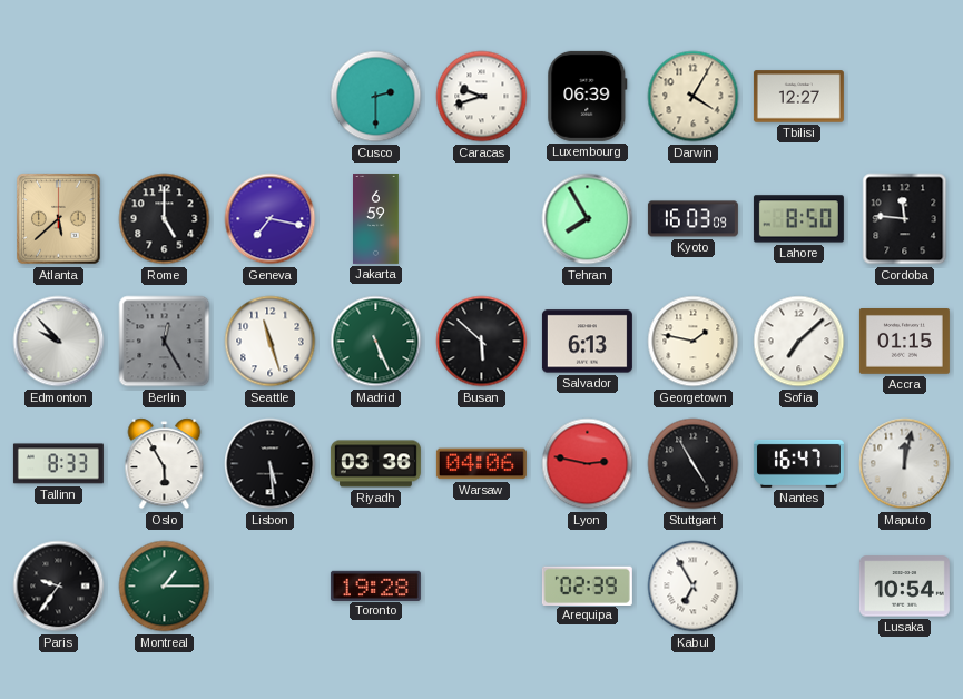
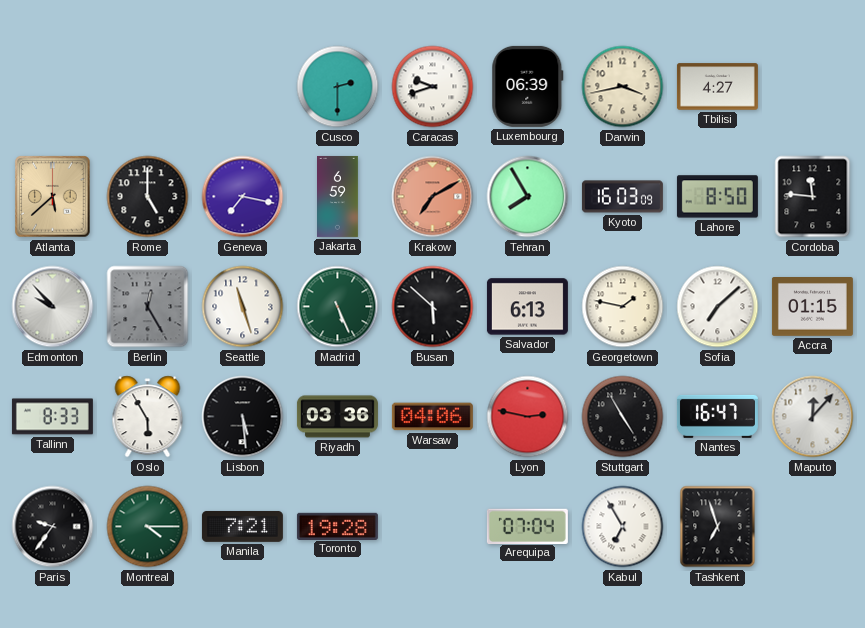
Darwin: 4:05 -> 3:43 (623, 87)
Tbilisi: 12:27 -> 4:27 (717, 87)
Krakow: none -> 7:10 (433, 197)
Maputo: 12:02 -> 12:07 (813, 417)
Montreal: 1:15 -> 4:15 (148, 527)
Manila: none -> 7:21 (242, 526)
Arequipa: 02:39 -> 07:04 (527, 526)
Tashkent: none -> 6:57 (718, 527)
Lusaka: 10:54 -> none (904, 587)
